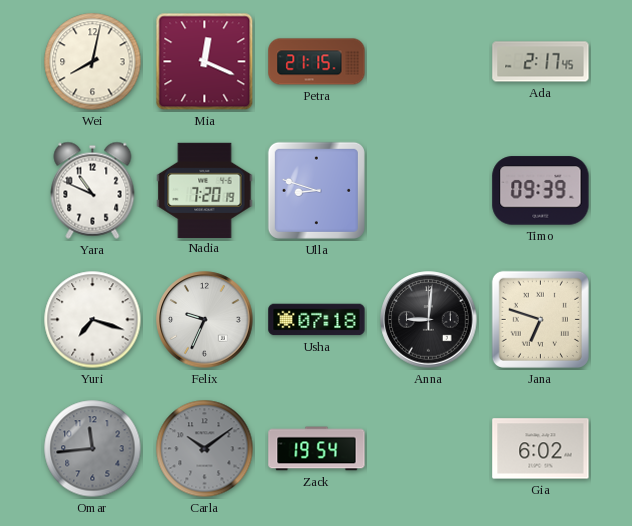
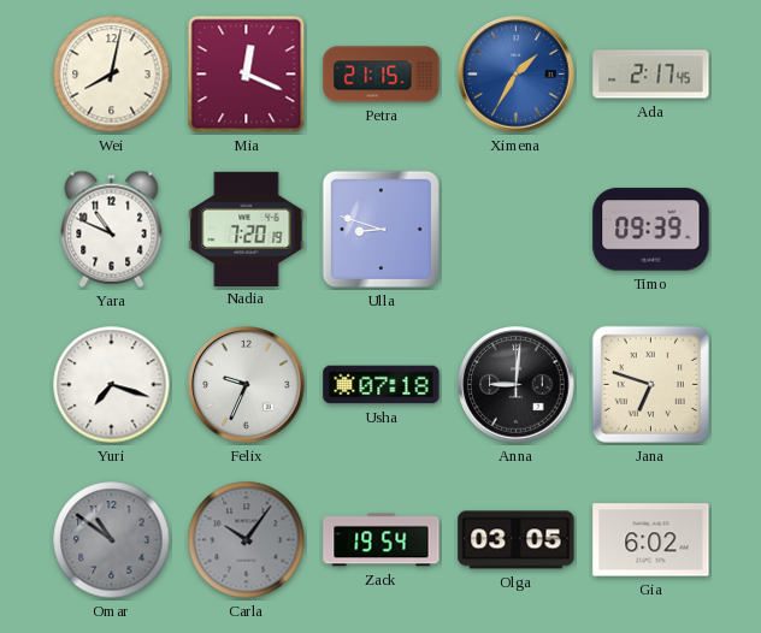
Ximena: none -> 1:35 (517, 75)
Omar: 11:44 -> 10:51 (112, 540)
Carla: 10:09 -> 10:06 (247, 540)
Olga: none -> 03:05 (517, 540)
